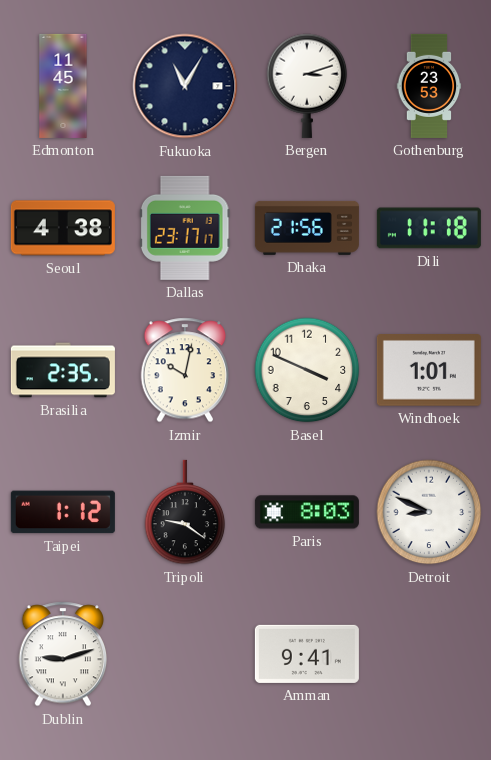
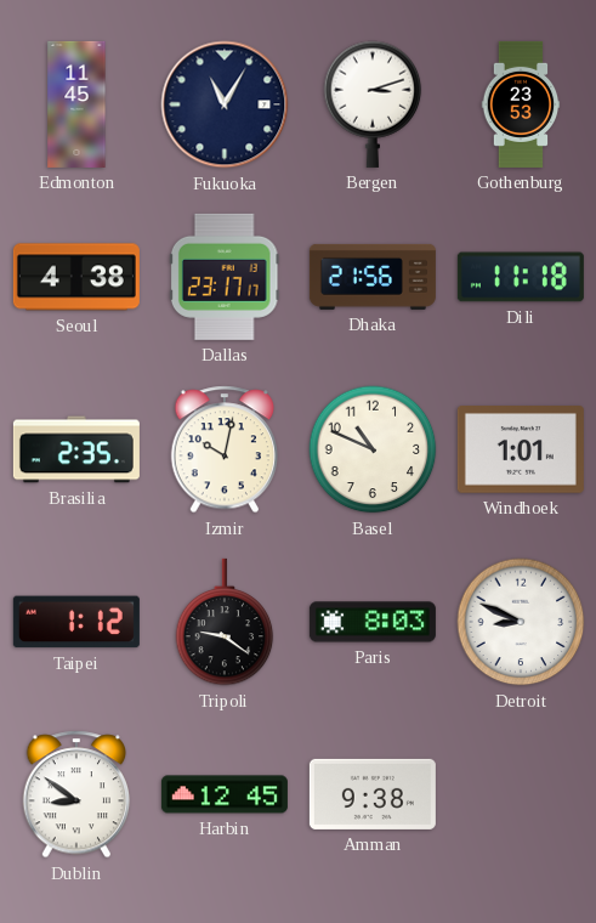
Basel: 3:49 -> 10:49 (373, 449)
Dublin: 9:12 -> 8:51 (76, 794)
Harbin: none -> 12:45 (225, 794)
Amman: 9:41 -> 9:38 (373, 794)
